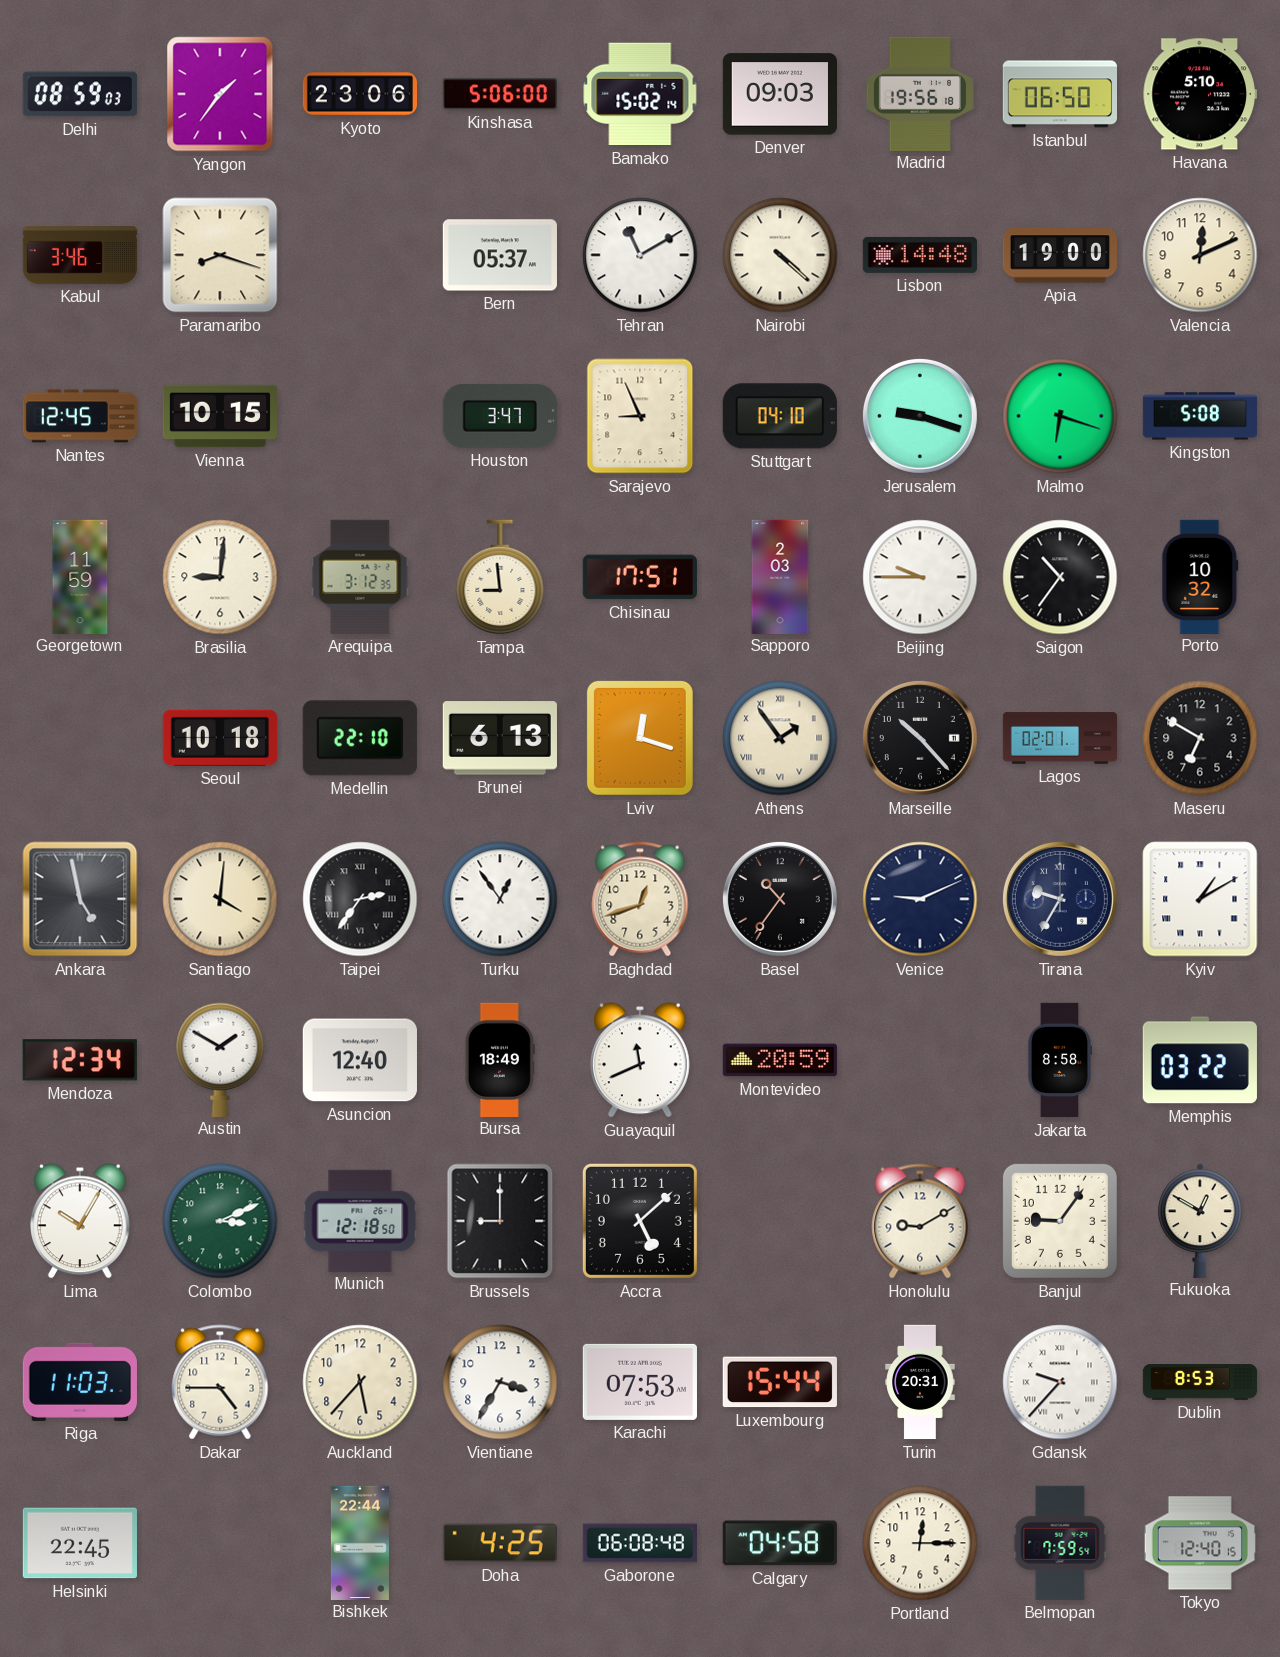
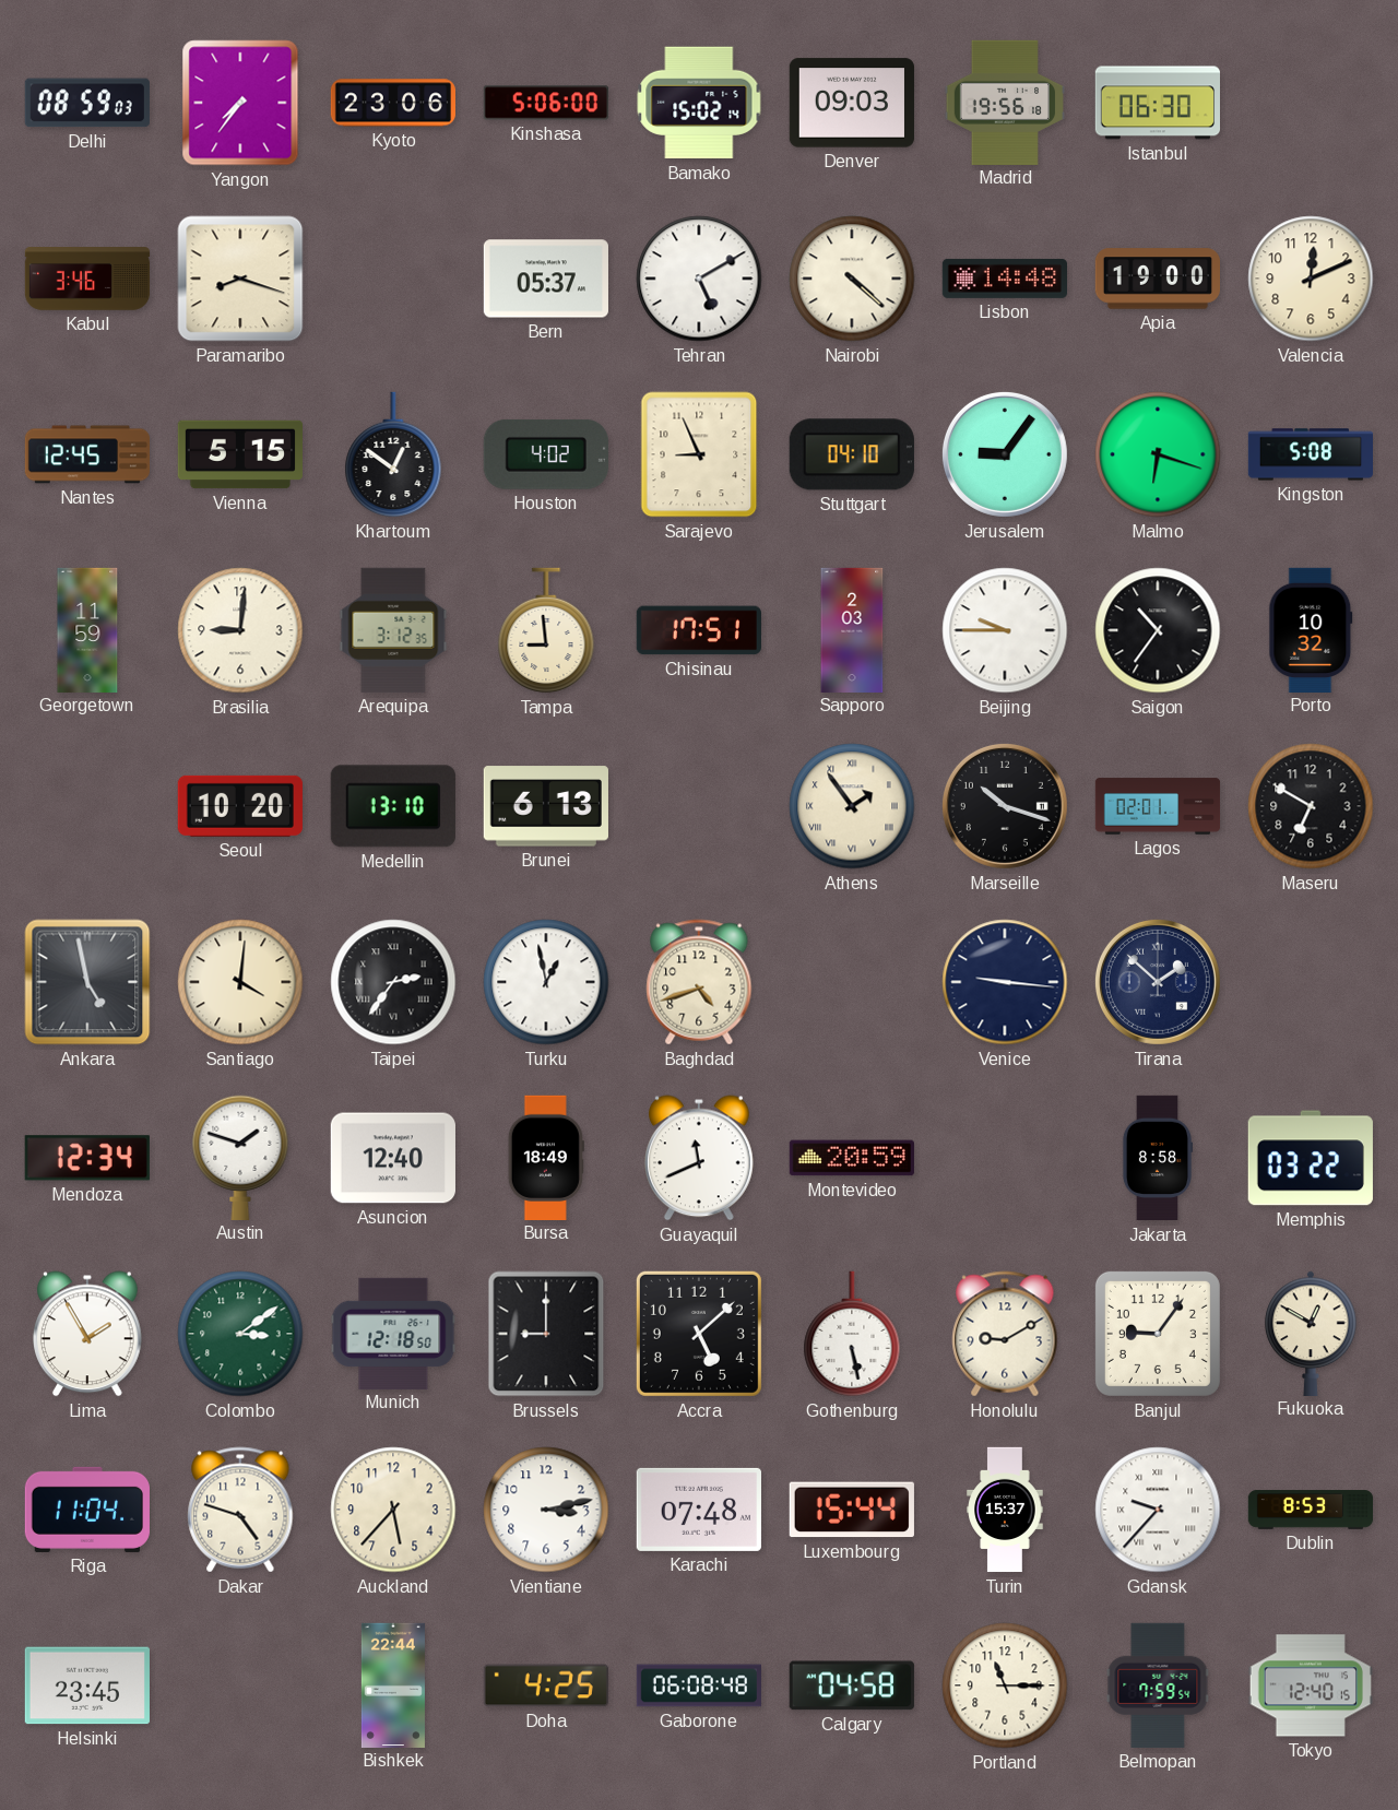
Yangon: 1:36 -> 7:36 (240, 103)
Istanbul: 06:50 -> 06:30 (1157, 103)
Havana: 5:10 -> none (1200, 94)
Tehran: 11:10 -> 5:10 (699, 279)
Vienna: 10:15 -> 5:15 (239, 454)
Khartoum: none -> 12:51 (393, 454)
Houston: 3:47 -> 4:02 (546, 454)
Jerusalem: 9:18 -> 9:06 (1005, 454)
Seoul: 10:18 -> 10:20 (240, 806)
Medellin: 22:10 -> 13:10 (393, 806)
Lviv: 12:18 -> none (640, 738)
Marseille: 10:23 -> 10:18 (1005, 806)
Turku: 12:54 -> 12:58 (546, 982)
Baghdad: 12:42 -> 4:42 (699, 982)
Basel: 10:36 -> none (780, 899)
Venice: 9:11 -> 9:16 (1005, 982)
Tirana: 9:35 -> 1:52 (1158, 982)
Kyiv: 1:10 -> none (1200, 899)
Austin: 1:50 -> 1:48 (240, 1157)
Lima: 10:05 -> 1:55 (88, 1334)
Colombo: 3:11 -> 3:09 (240, 1334)
Gothenburg: none -> 5:28 (852, 1334)
Riga: 11:03 -> 11:04 (87, 1510)
Dakar: 4:45 -> 4:48 (240, 1510)
Vientiane: 3:35 -> 3:13 (546, 1510)
Karachi: 07:53 -> 07:48 (699, 1510)
Turin: 20:31 -> 15:37 (1005, 1510)
Helsinki: 22:45 -> 23:45 (87, 1685)
Portland: 12:15 -> 11:15 (1005, 1685)
